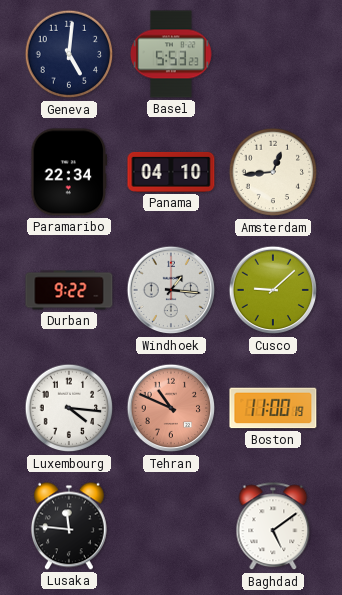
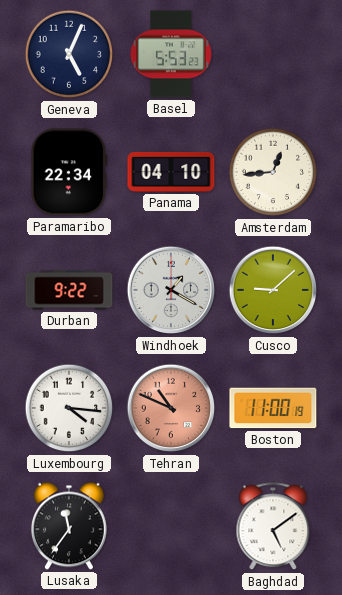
Geneva: 5:01 -> 5:04 (69, 54)
Windhoek: 1:16 -> 1:20 (171, 290)
Lusaka: 11:46 -> 11:36 (69, 526)
